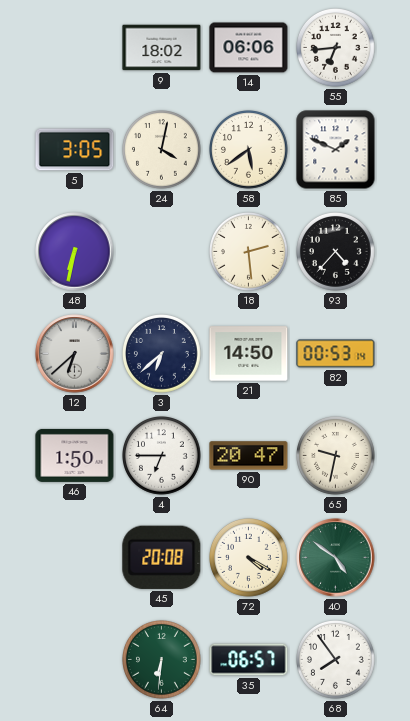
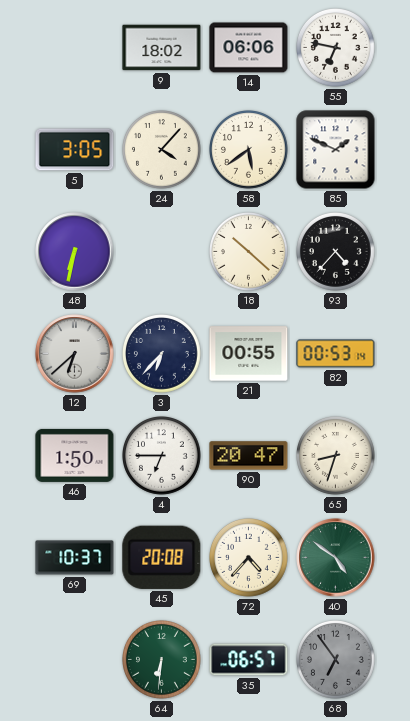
55: 6:44 -> 6:47 (336, 48)
24: 4:02 -> 4:07 (162, 150)
18: 2:29 -> 10:22 (249, 252)
3: 6:38 -> 6:37 (162, 354)
21: 14:50 -> 00:55 (249, 354)
65: 9:32 -> 8:33 (336, 456)
69: none -> 10:37 (75, 558)
72: 4:20 -> 4:37 (249, 558)
68: 7:54 -> 6:54 (336, 660)
68 dial: white -> grey (336, 660)
